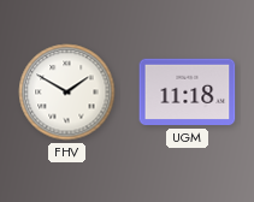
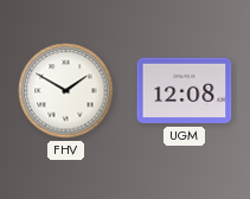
UGM: 11:18 -> 12:08 (185, 91)
